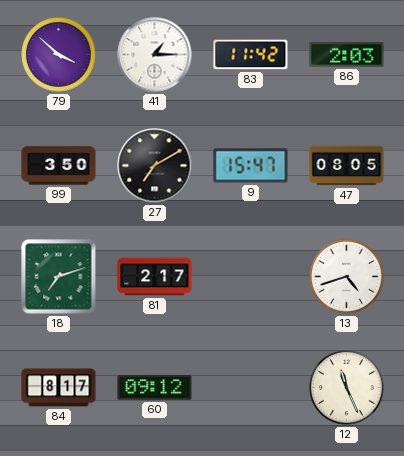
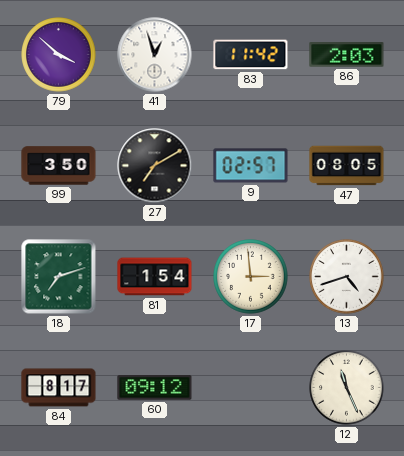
41: 1:15 -> 12:57 (155, 55)
9: 15:47 -> 02:57 (251, 166)
81: 2:17 -> 1:54 (155, 277)
17: none -> 2:59 (251, 277)
